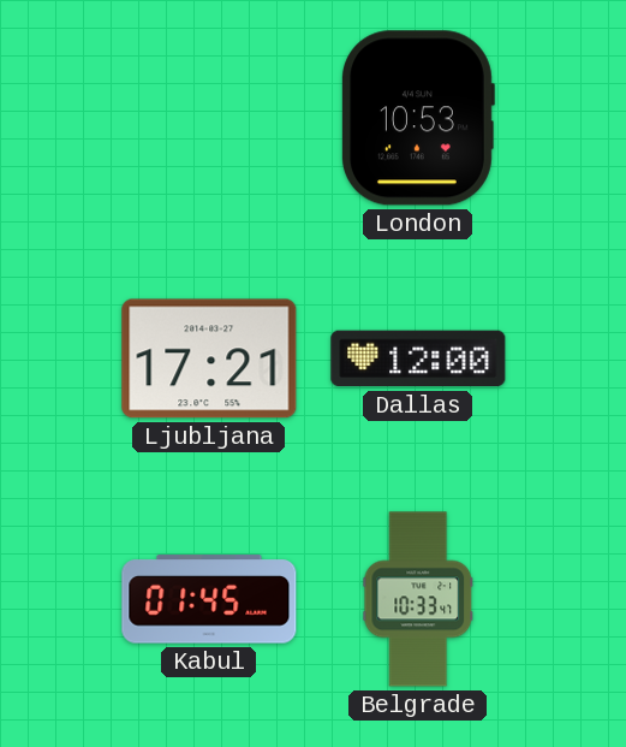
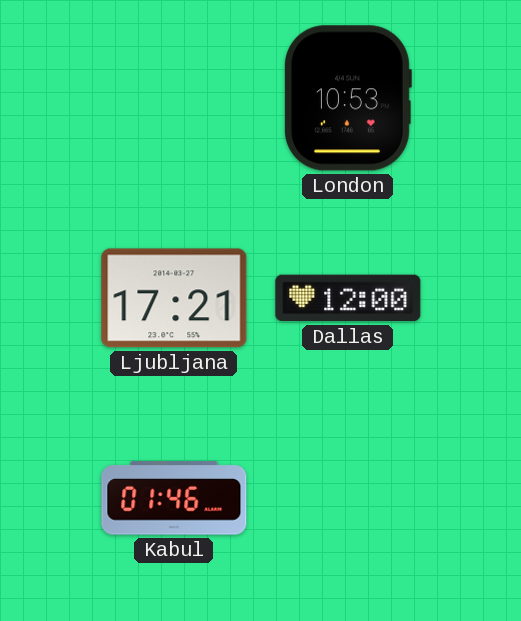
Kabul: 01:45 -> 01:46 (174, 498)
Belgrade: 10:33 -> none (418, 599)
